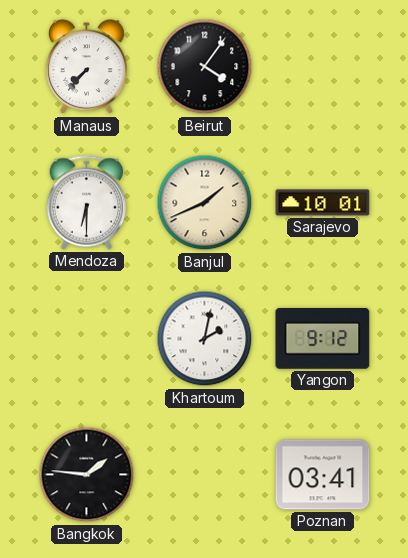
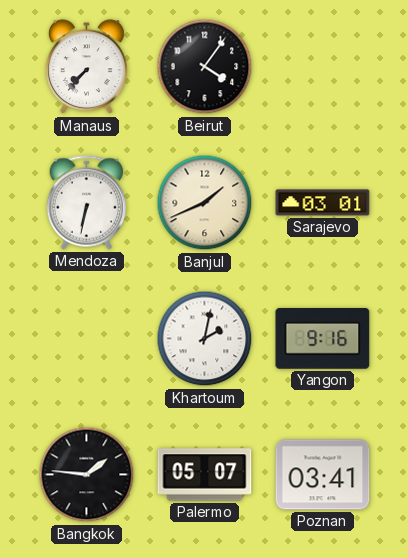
Mendoza: 6:30 -> 6:32 (86, 203)
Sarajevo: 10:01 -> 03:01 (323, 203)
Yangon: 9:12 -> 9:16 (323, 339)
Palermo: none -> 05:07 (205, 475)
